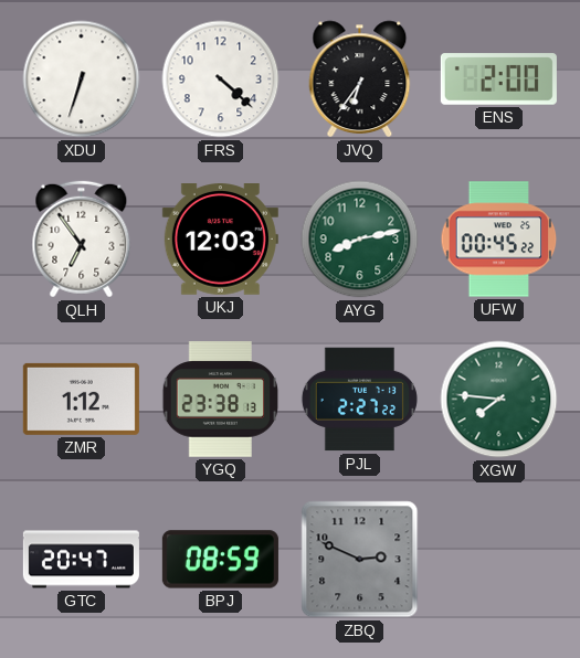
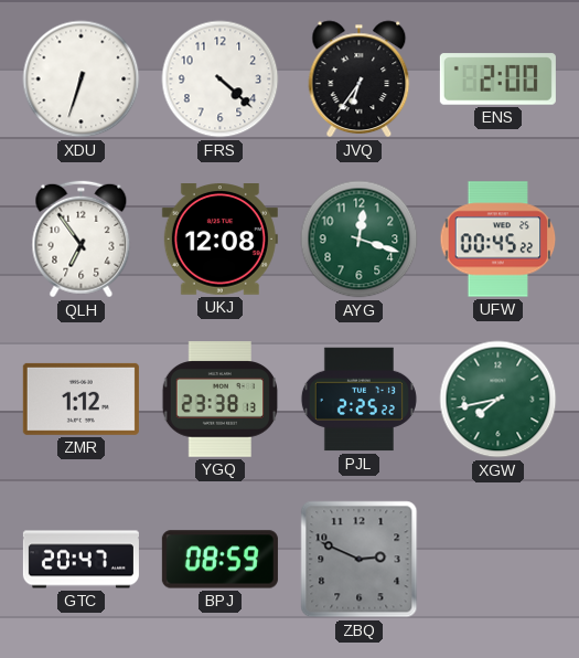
UKJ: 12:03 -> 12:08 (219, 240)
AYG: 8:13 -> 12:18 (360, 240)
PJL: 2:27 -> 2:25 (358, 400)
XGW: 7:46 -> 7:43 (498, 400)
